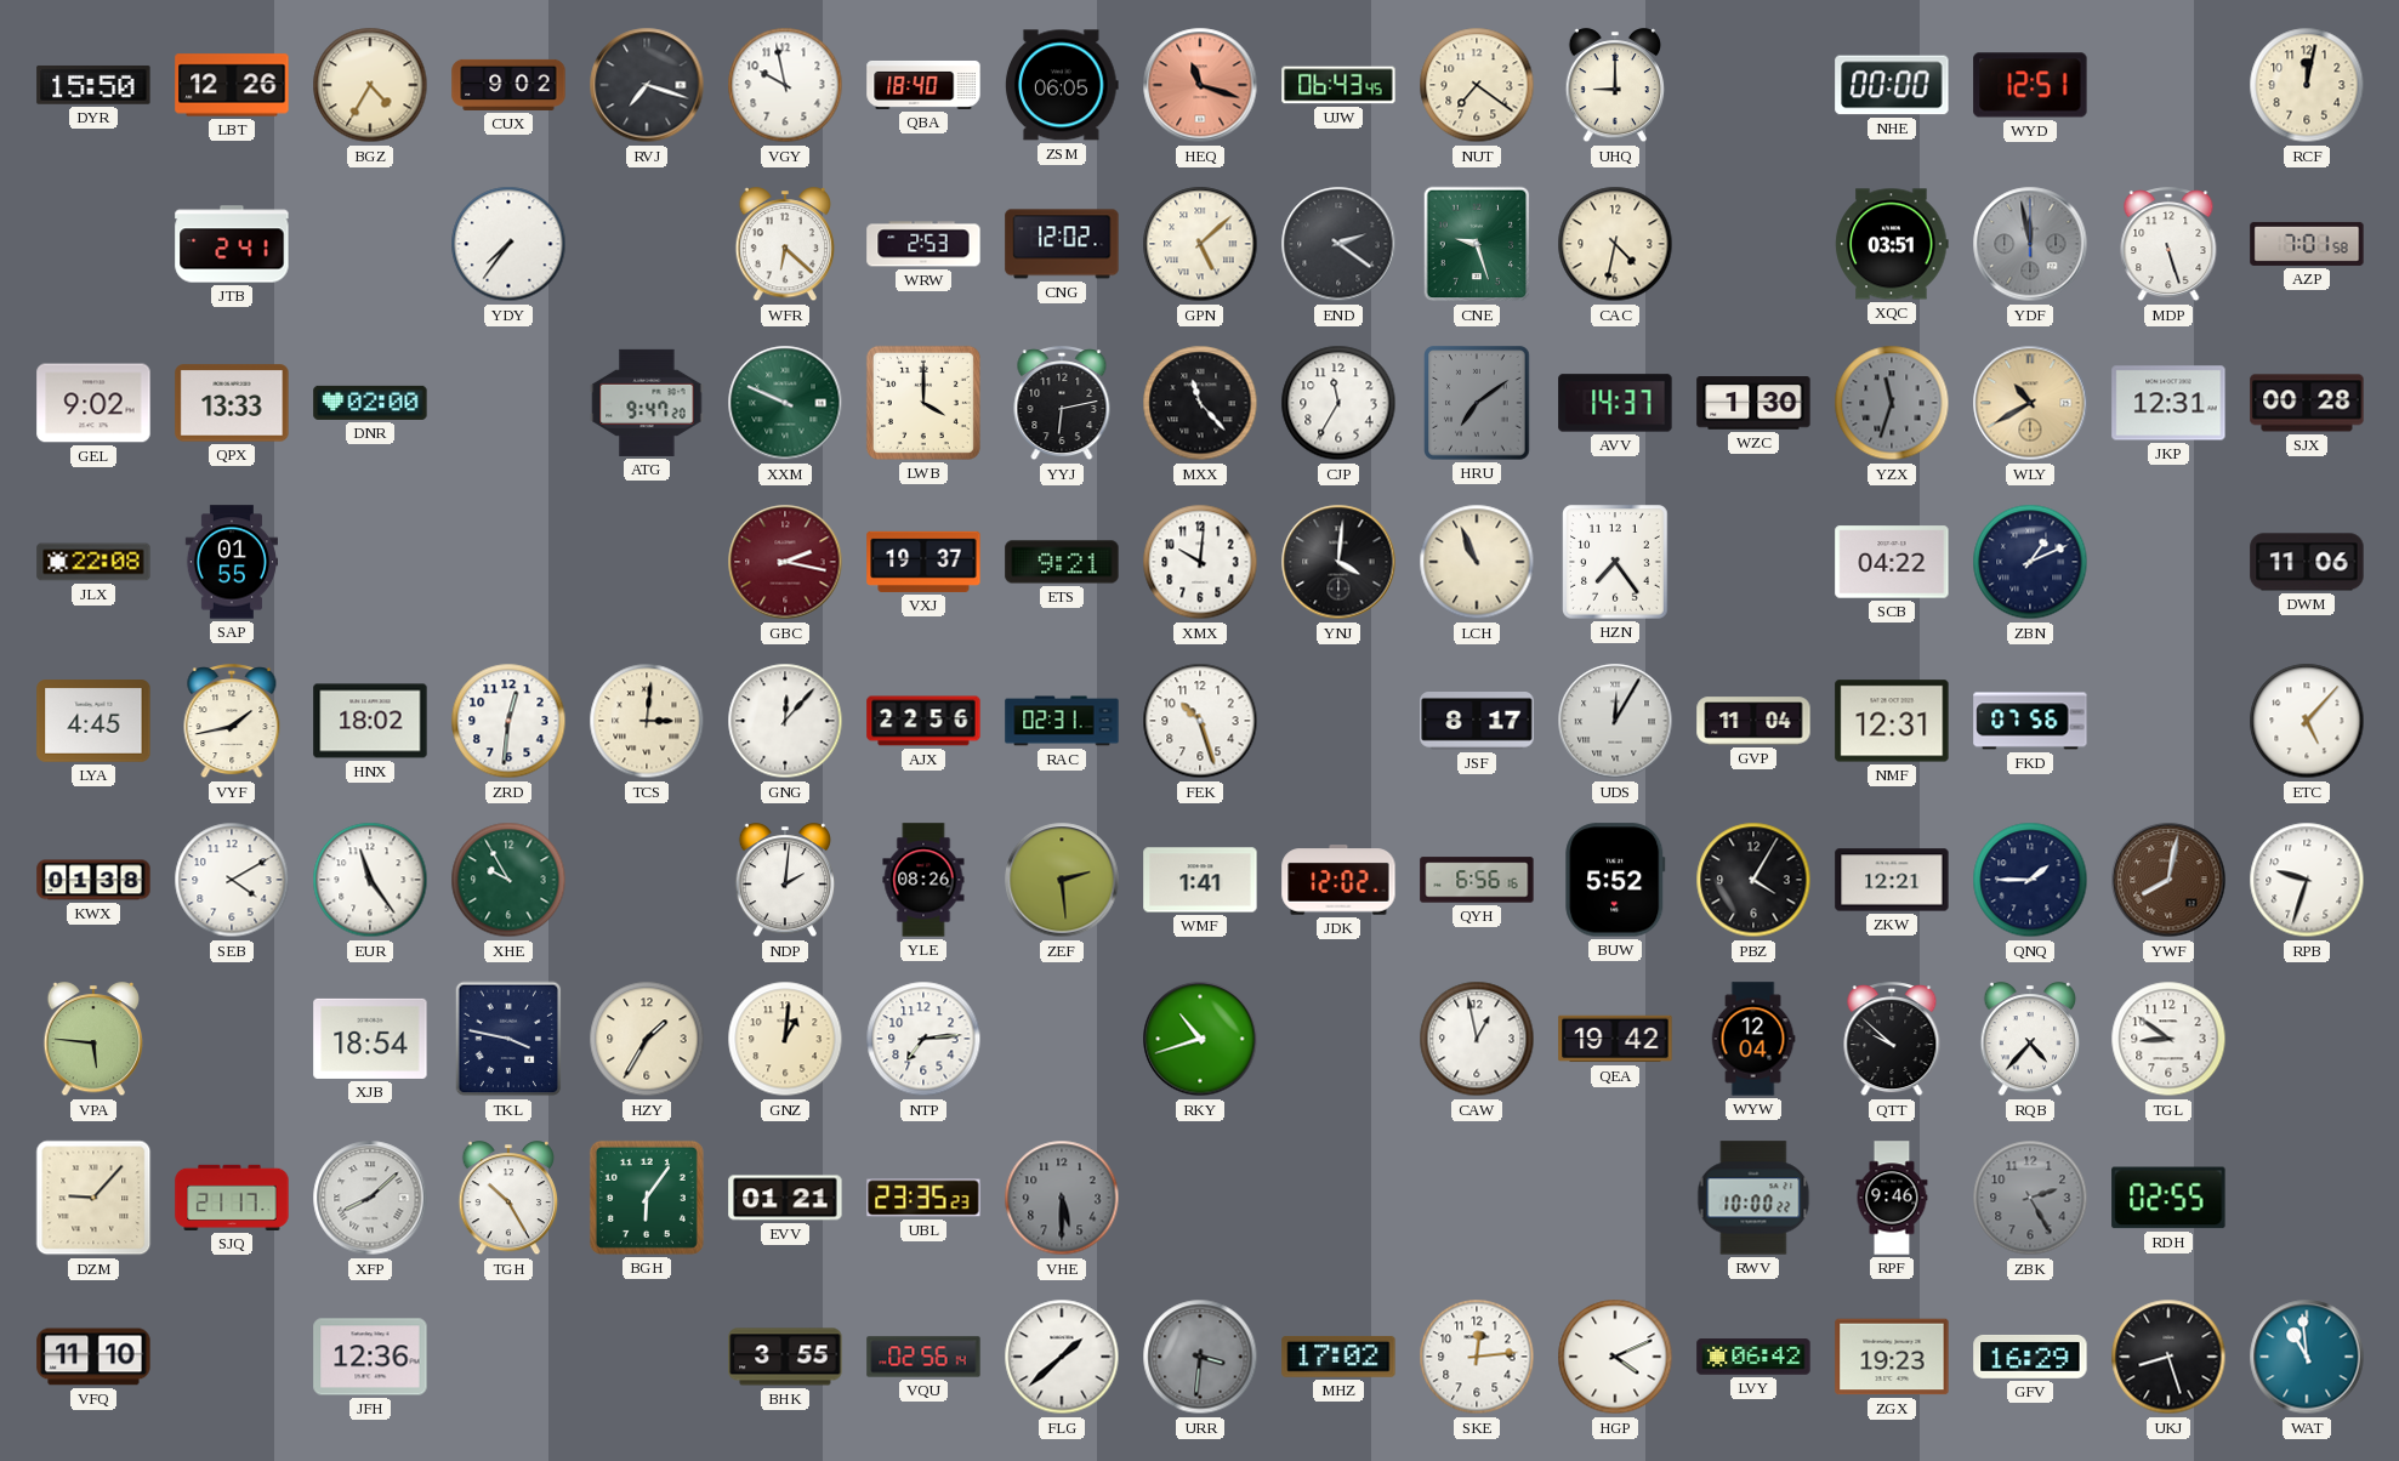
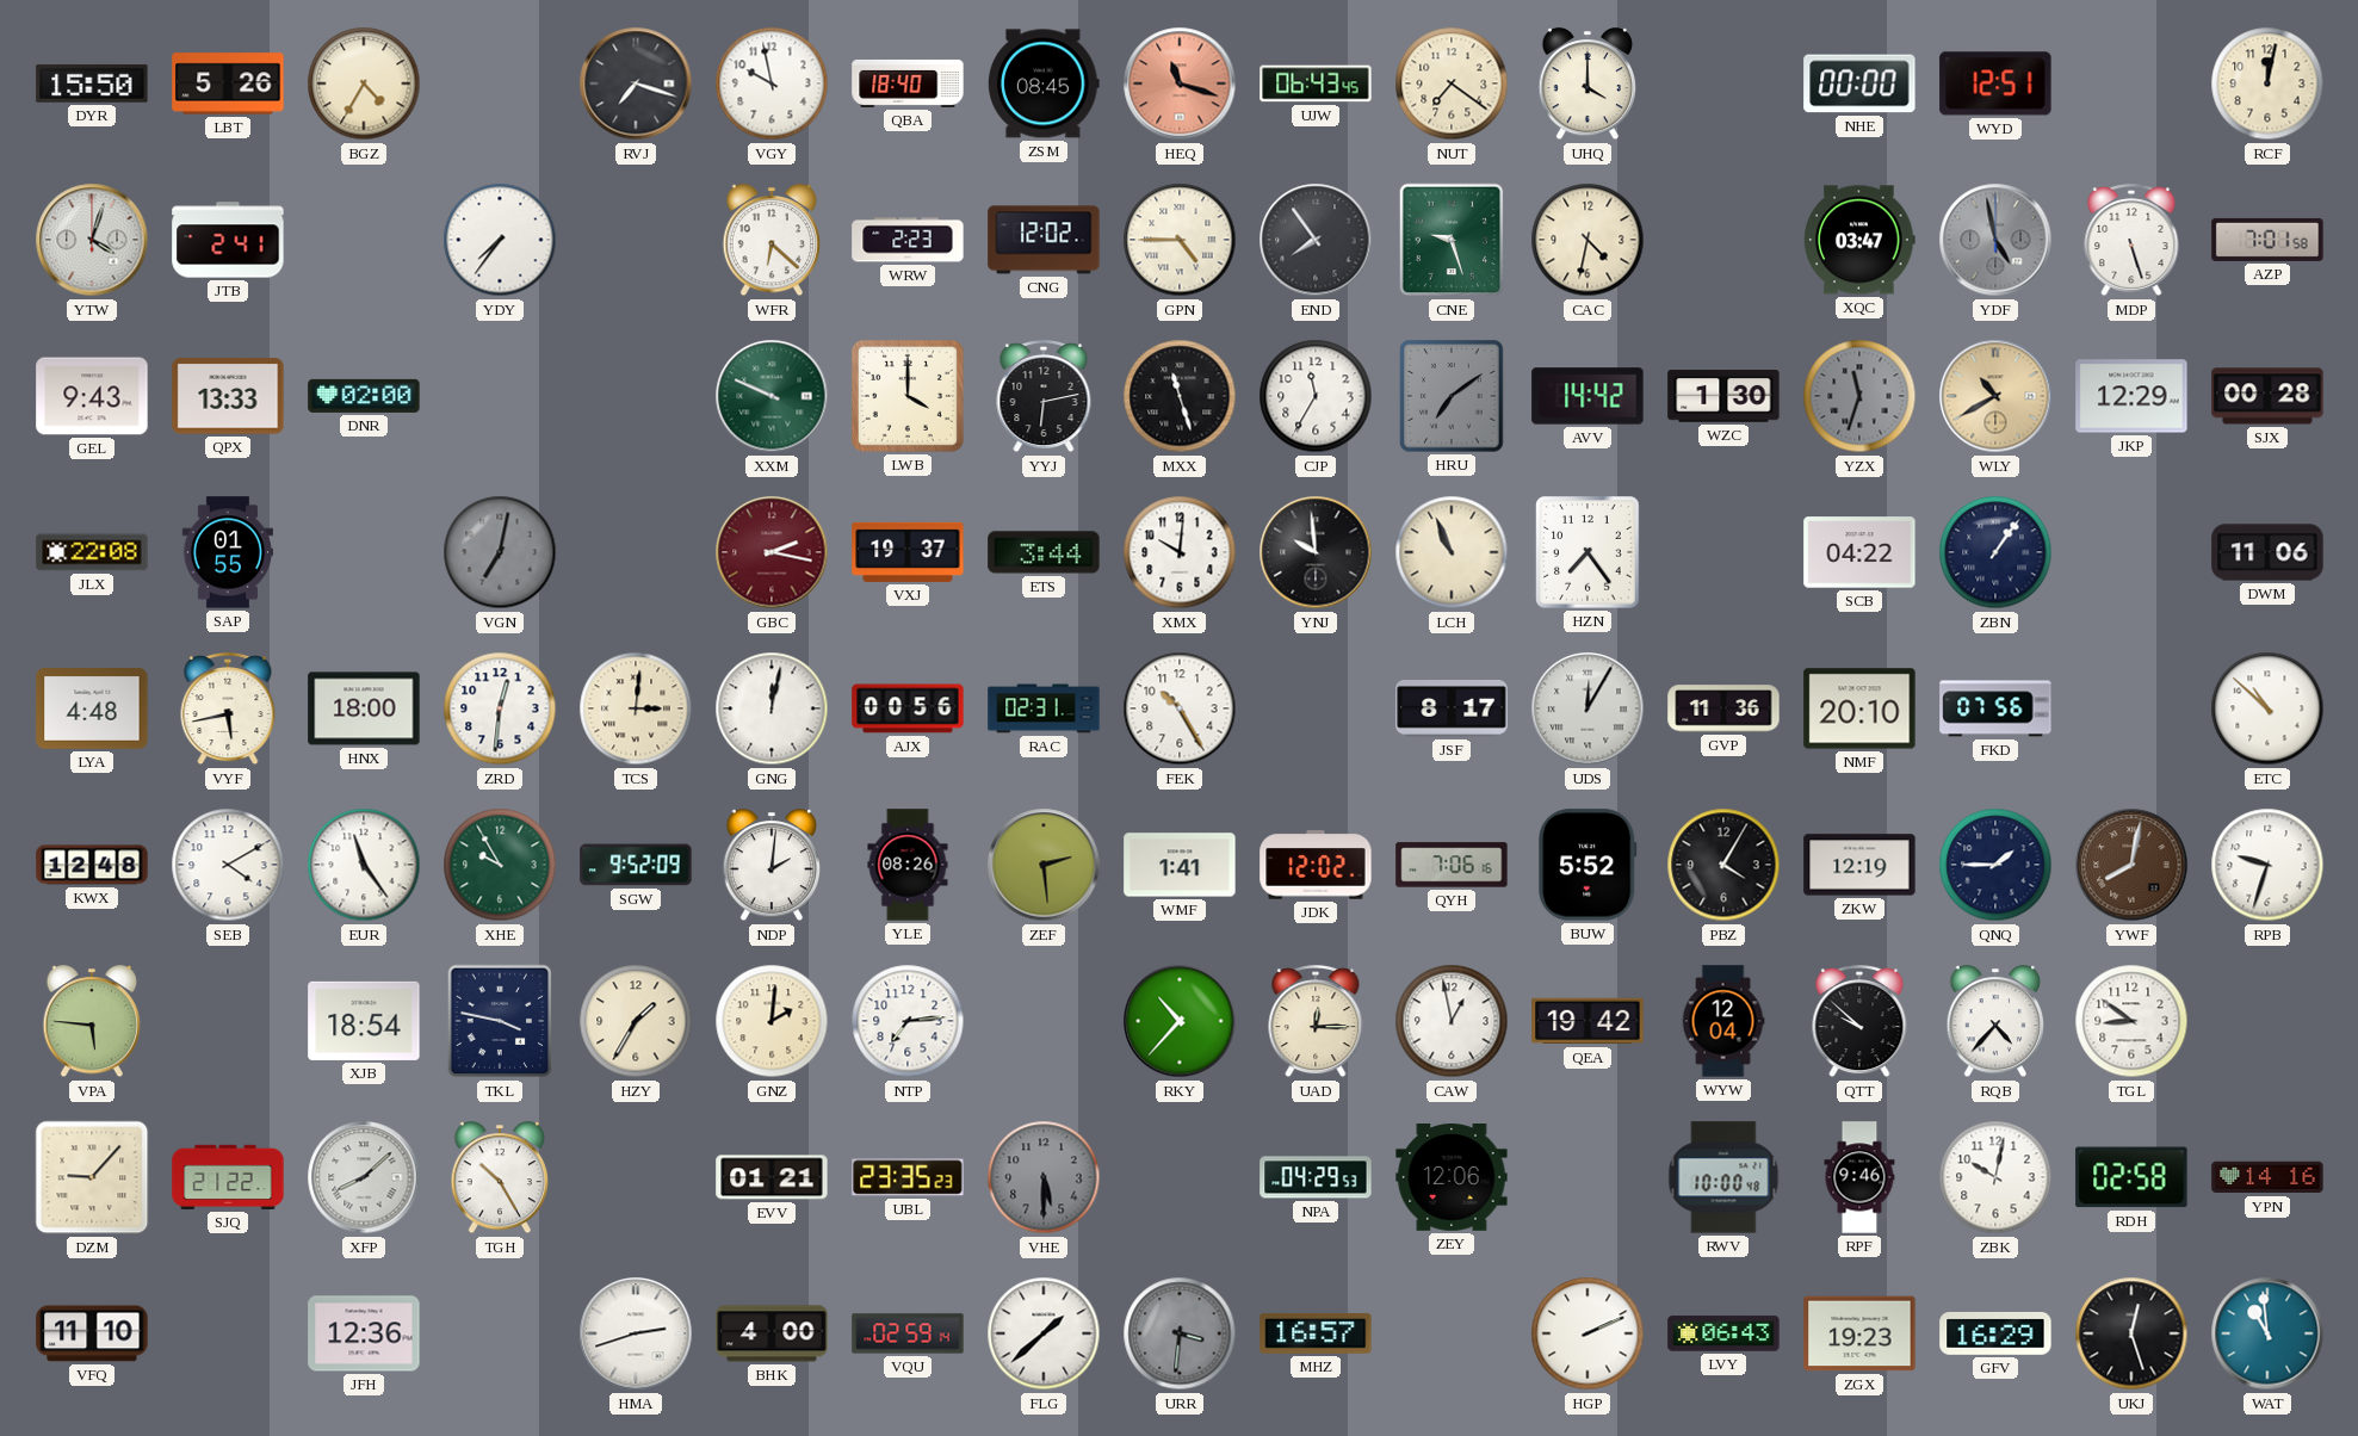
LBT: 12:26 -> 5:26 (228, 83)
CUX: 9:02 -> none (508, 85)
ZSM: 06:05 -> 08:45 (1044, 83)
UHQ: 9:00 -> 4:00 (1588, 85)
YTW: none -> 4:03 (92, 240)
WRW: 2:53 -> 2:23 (908, 240)
GPN: 5:08 -> 4:45 (1180, 240)
END: 2:21 -> 7:54 (1316, 240)
XQC: 03:51 -> 03:47 (1859, 240)
YDF: 11:58 -> 4:58 (1995, 240)
GEL: 9:02 -> 9:43 (92, 396)
ATG: 9:47 -> none (647, 403)
MXX: 11:23 -> 11:27 (1180, 396)
AVV: 14:37 -> 14:42 (1588, 396)
JKP: 12:31 -> 12:29 (2131, 396)
VGN: none -> 7:02 (500, 552)
ETS: 9:21 -> 3:44 (1044, 552)
YNJ: 4:01 -> 9:59 (1316, 552)
ZBN: 1:11 -> 1:06 (1995, 552)
LYA: 4:45 -> 4:48 (92, 708)
VYF: 1:43 -> 5:43 (228, 710)
HNX: 18:02 -> 18:00 (364, 708)
GNG: 12:07 -> 12:02 (772, 708)
AJX: 22:56 -> 00:56 (908, 708)
FEK: 10:27 -> 10:25 (1180, 708)
GVP: 11:04 -> 11:36 (1723, 708)
NMF: 12:31 -> 20:10 (1859, 708)
ETC: 5:07 -> 10:52 (2267, 708)
KWX: 01:38 -> 12:48 (92, 865)
SGW: none -> 9:52 (636, 865)
QYH: 6:56 -> 7:06 (1452, 865)
ZKW: 12:21 -> 12:19 (1859, 865)
GNZ: 1:01 -> 2:01 (772, 1021)
RKY: 10:42 -> 10:37 (1180, 1021)
UAD: none -> 12:15 (1316, 1022)
SJQ: 21:17 -> 21:22 (228, 1177)
BGH: 6:06 -> none (647, 1198)
NPA: none -> 04:29 (1316, 1177)
ZEY: none -> 12:06 (1452, 1178)
RWV: 10:00:22 -> 10:00:48 (1723, 1177)
ZBK: 2:25 -> 10:02 (1995, 1177)
ZBK dial: grey -> white (1995, 1177)
RDH: 02:55 -> 02:58 (2131, 1177)
YPN: none -> 14:16 (2267, 1177)
HMA: none -> 2:42 (636, 1333)
BHK: 3:55 -> 4:00 (772, 1333)
VQU: 02:56 -> 02:59 (908, 1333)
MHZ: 17:02 -> 16:57 (1316, 1333)
SKE: 12:14 -> none (1477, 1357)
HGP: 4:11 -> 2:11 (1588, 1333)
LVY: 06:42 -> 06:43 (1723, 1333)
UKJ: 8:27 -> 12:27 (2131, 1333)
